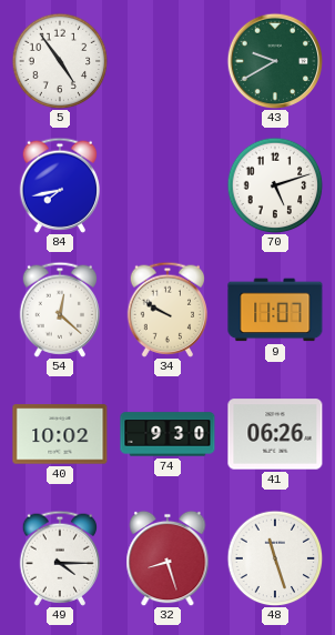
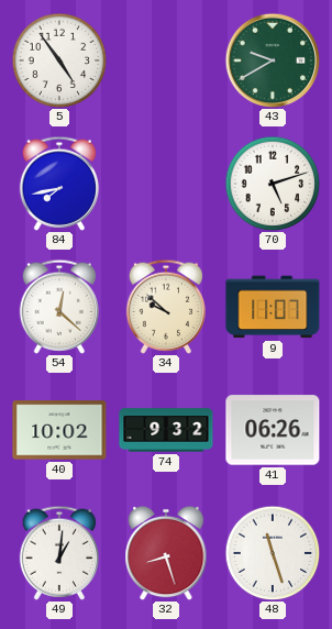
34: 9:50 -> 9:52 (165, 307)
74: 9:30 -> 9:32 (166, 430)
49: 4:15 -> 1:01 (58, 553)
